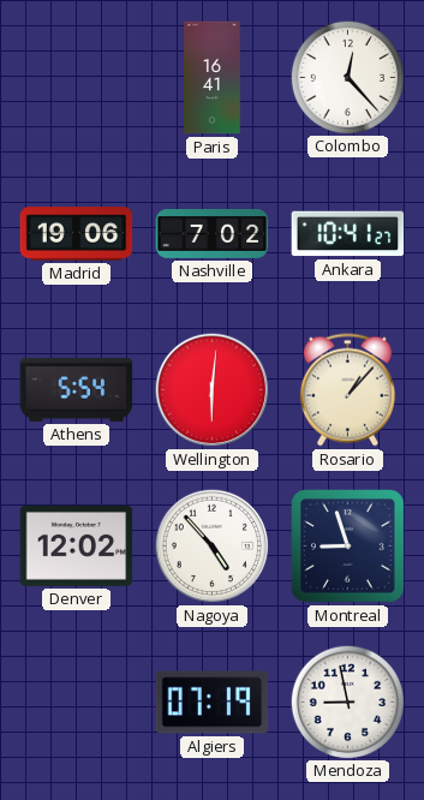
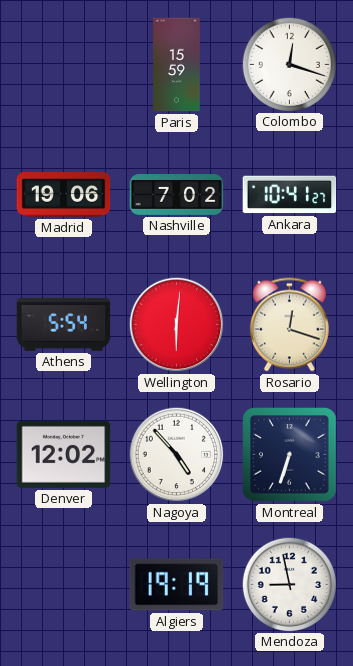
Paris: 16:41 -> 15:59 (177, 65)
Colombo: 12:23 -> 12:18 (289, 64)
Rosario: 1:07 -> 12:18 (289, 325)
Montreal: 8:57 -> 6:33 (290, 455)
Algiers: 07:19 -> 19:19 (177, 585)
